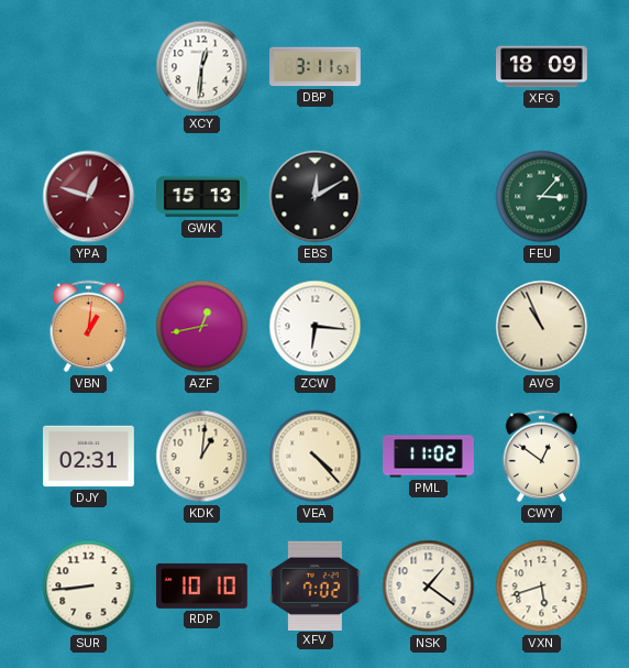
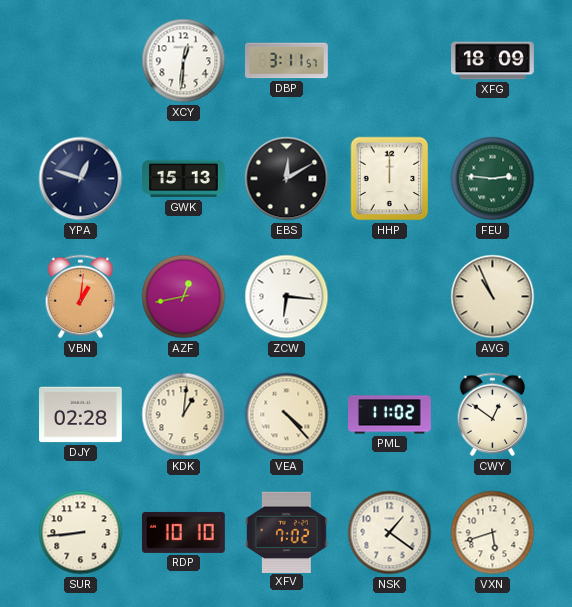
YPA dial: burgundy -> navy (81, 179)
HHP: none -> 12:00 (390, 179)
FEU: 3:07 -> 2:46 (493, 179)
DJY: 02:31 -> 02:28 (81, 415)
